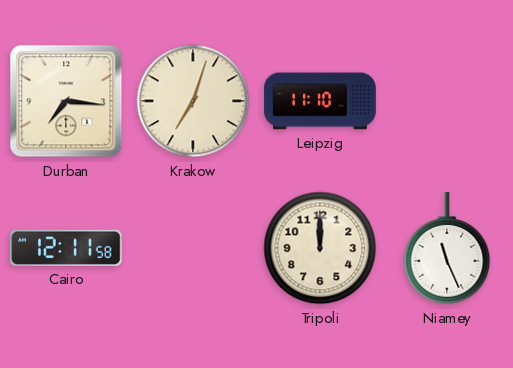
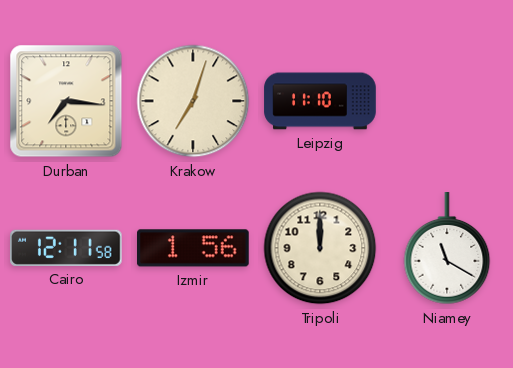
Izmir: none -> 1:56 (193, 248)
Niamey: 11:26 -> 11:20 (447, 249)
